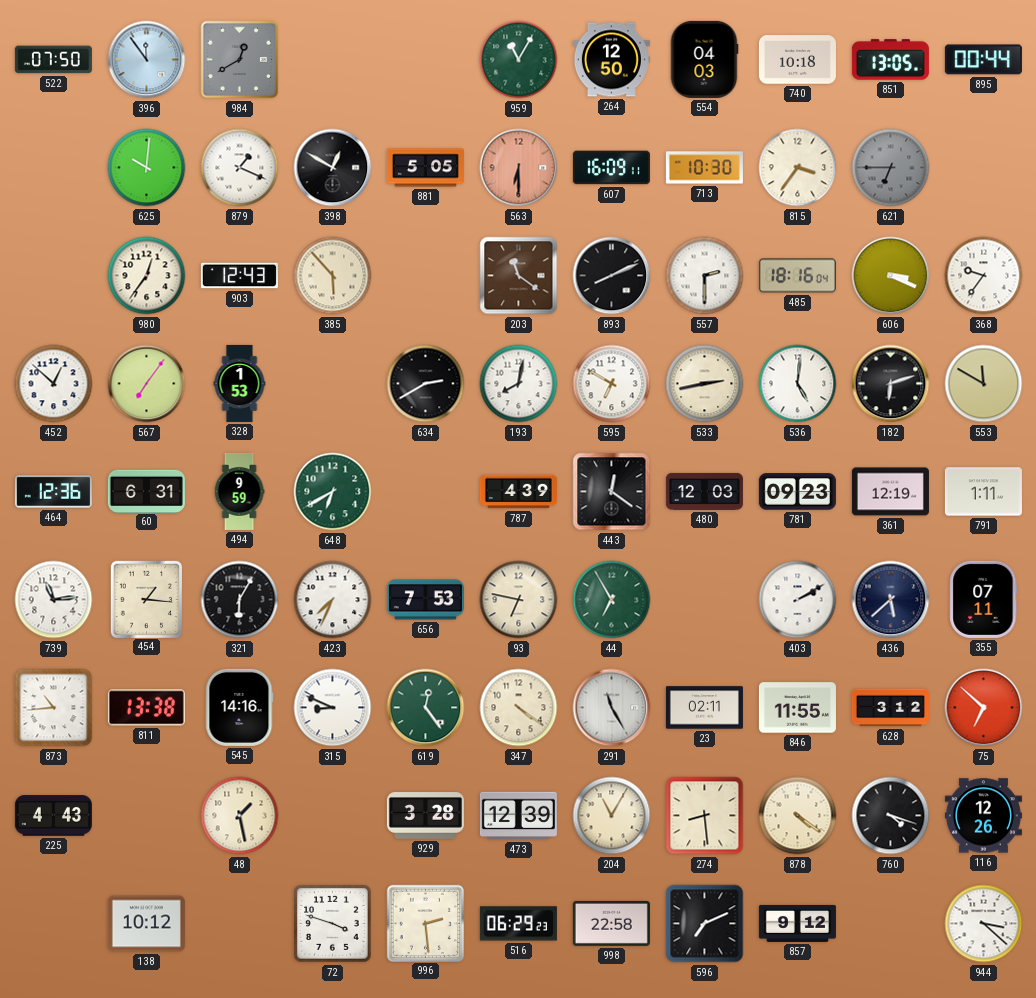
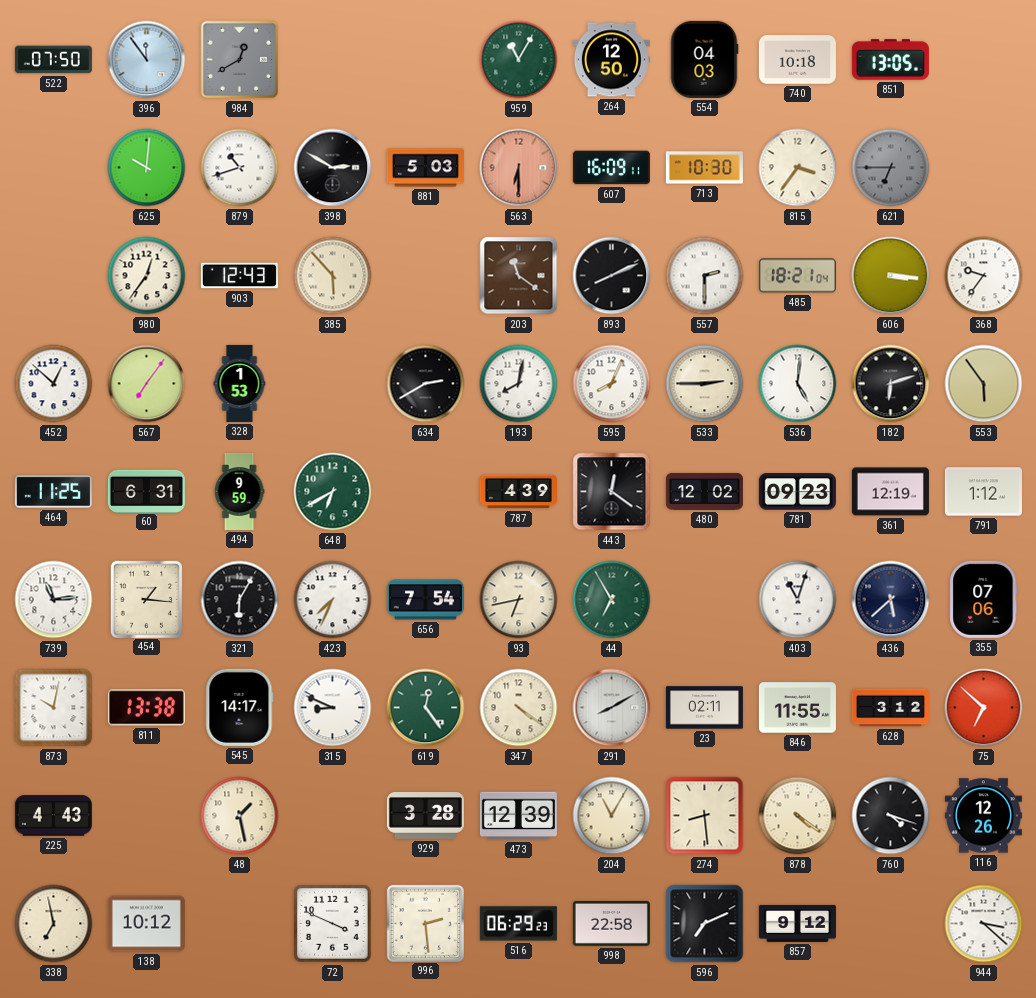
895: 00:44 -> none (983, 60)
879: 1:19 -> 10:42 (240, 168)
398: 12:50 -> 2:50 (333, 168)
881: 5:05 -> 5:03 (425, 168)
485: 18:16 -> 18:21 (797, 276)
606: 3:19 -> 3:16 (891, 276)
595: 6:50 -> 8:04 (612, 384)
533: 2:43 -> 2:45 (705, 384)
553: 11:50 -> 5:54 (984, 384)
464: 12:36 -> 11:25 (53, 492)
480: 12:03 -> 12:02 (704, 491)
791: 1:11 -> 1:12 (983, 492)
656: 7:53 -> 7:54 (425, 600)
93: 6:47 -> 6:43 (519, 600)
403: 2:10 -> 11:03 (798, 600)
355: 07:11 -> 07:06 (984, 599)
873: 10:44 -> 10:02 (54, 708)
545: 14:16 -> 14:17 (240, 707)
291: 11:25 -> 8:10 (612, 708)
338: none -> 6:58 (54, 924)
72: 3:48 -> 3:49 (333, 924)
